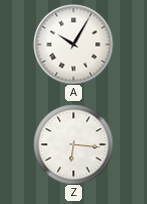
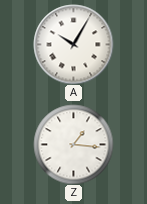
Z: 6:16 -> 1:16 (73, 144)
